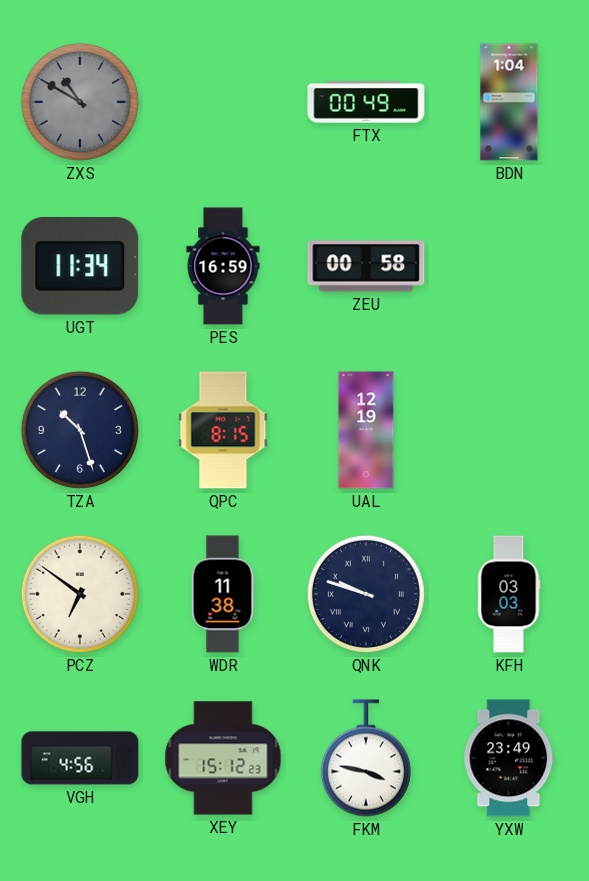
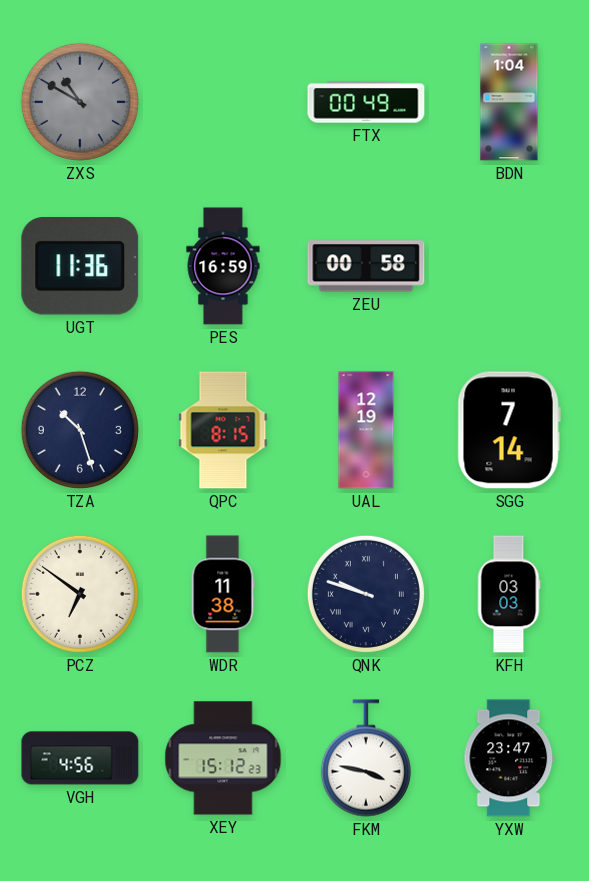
UGT: 11:34 -> 11:36 (80, 266)
SGG: none -> 7:14 (509, 430)
YXW: 23:49 -> 23:47 (509, 758)
